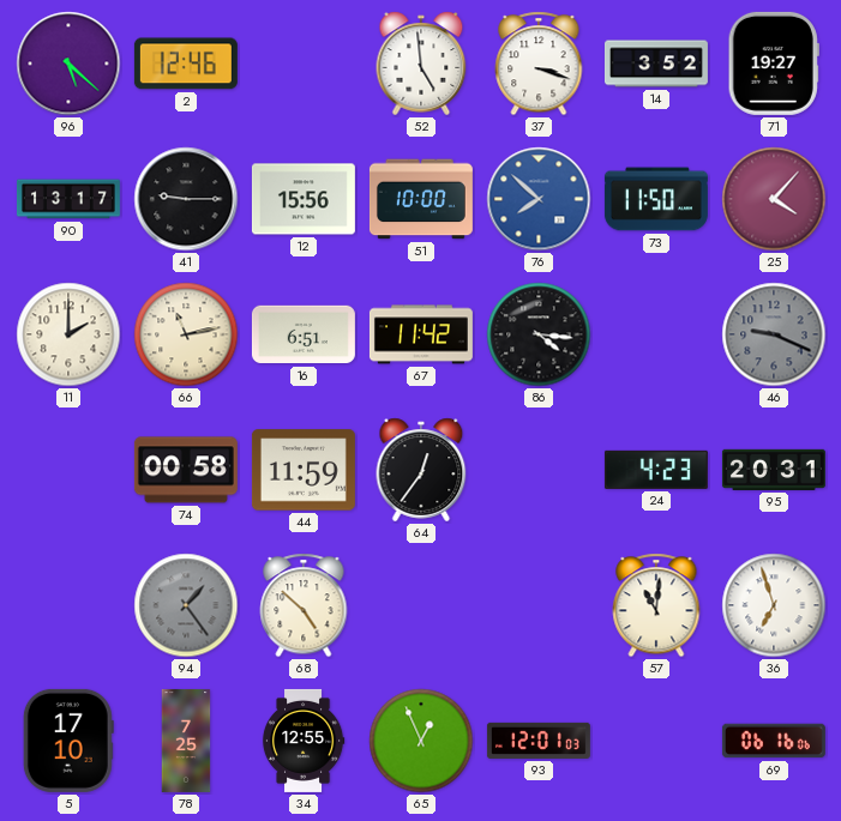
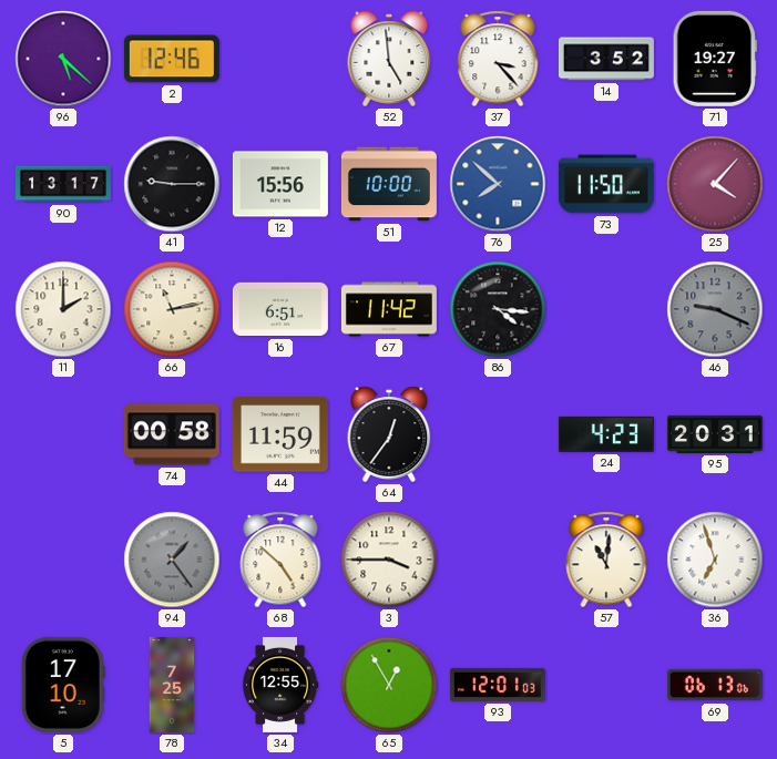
37: 3:18 -> 3:23 (498, 59)
3: none -> 3:45 (389, 560)
65: 12:56 -> 12:55 (389, 685)
69: 06:16 -> 06:13 (715, 685)
